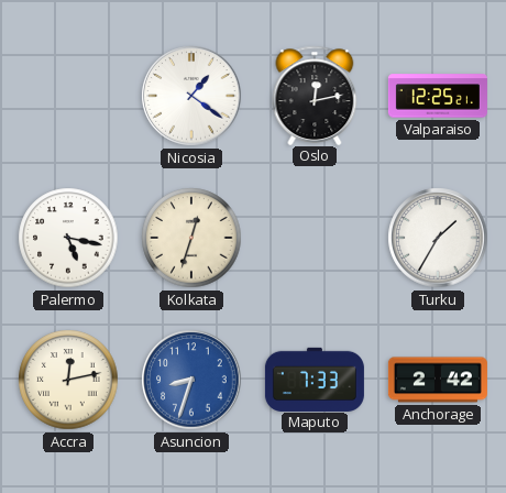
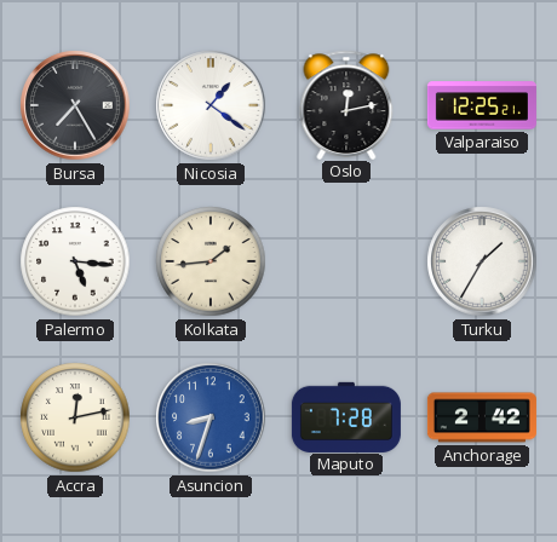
Bursa: none -> 7:25 (75, 105)
Palermo: 5:17 -> 5:16 (75, 261)
Kolkata: 12:33 -> 1:44 (211, 261)
Maputo: 7:33 -> 7:28 (346, 416)
